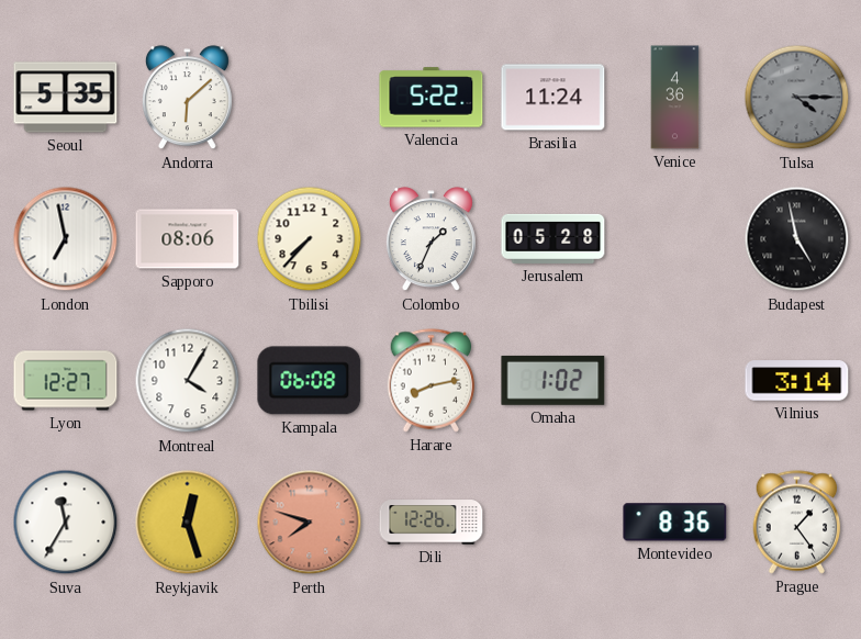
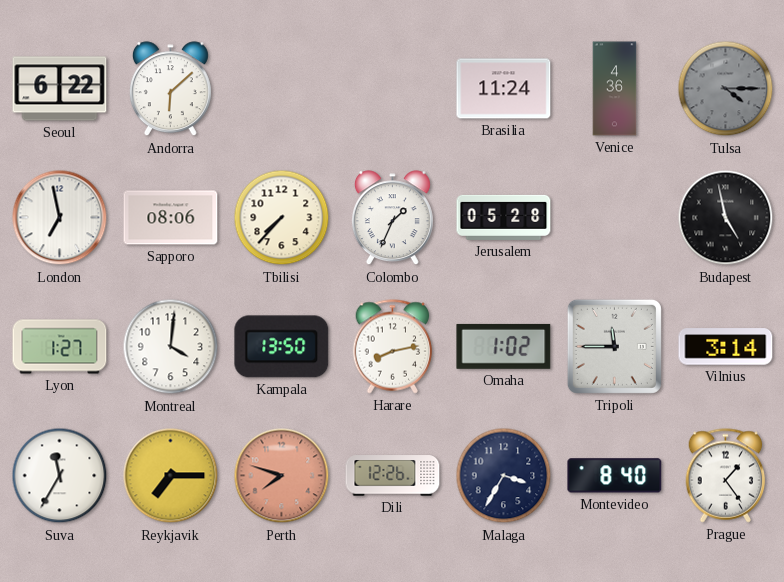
Seoul: 5:35 -> 6:22 (60, 89)
Valencia: 5:22 -> none (432, 98)
Lyon: 12:27 -> 1:27 (60, 347)
Montreal: 4:05 -> 4:01 (171, 347)
Kampala: 06:08 -> 13:50 (282, 347)
Tripoli: none -> 11:45 (614, 346)
Reykjavik: 12:27 -> 7:15 (171, 476)
Malaga: none -> 3:35 (504, 476)
Montevideo: 8:36 -> 8:40 (615, 476)
